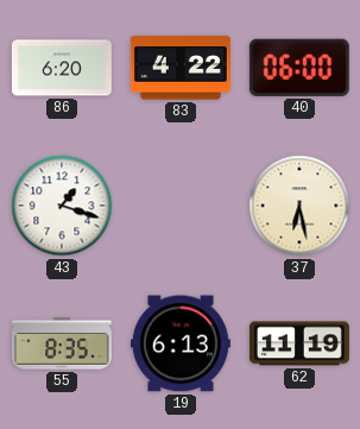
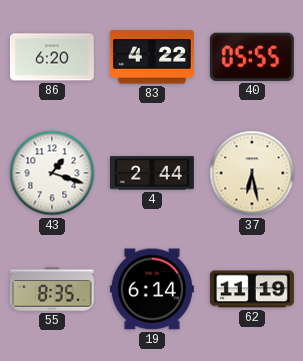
40: 06:00 -> 05:55 (252, 57)
4: none -> 2:44 (152, 173)
19: 6:13 -> 6:14 (152, 289)
